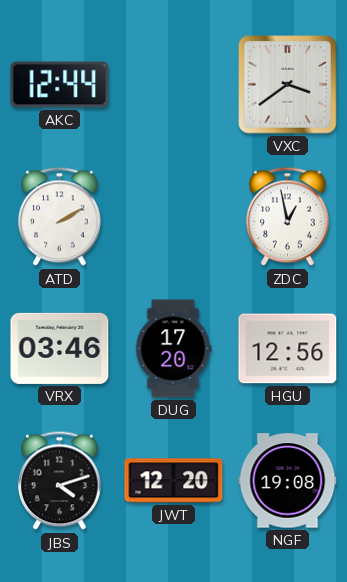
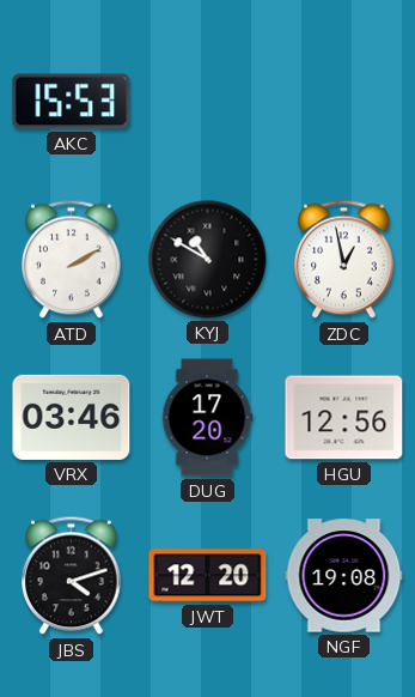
AKC: 12:44 -> 15:53 (72, 102)
VXC: 3:39 -> none (288, 85)
KYJ: none -> 10:50 (208, 260)
